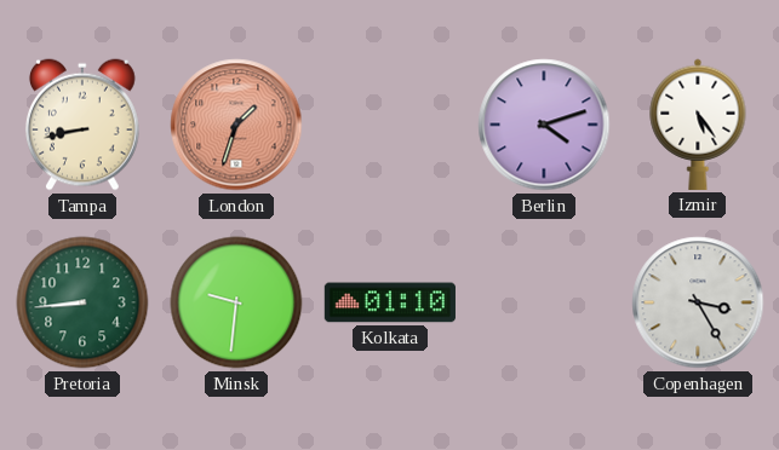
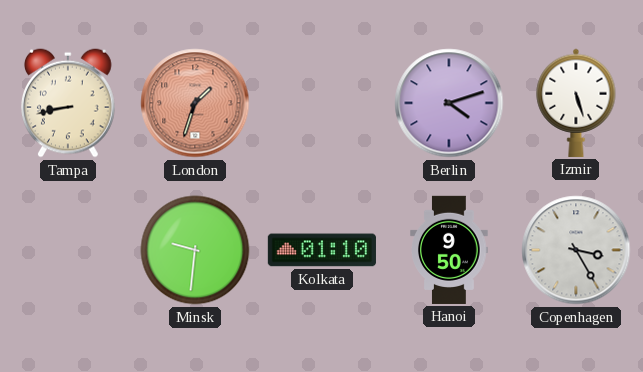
Izmir: 5:24 -> 5:27 (576, 103)
Pretoria: 8:44 -> none (82, 302)
Hanoi: none -> 9:50 (449, 250)
